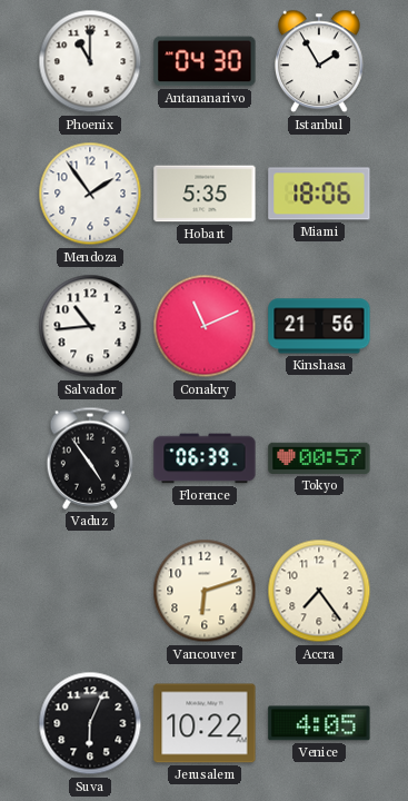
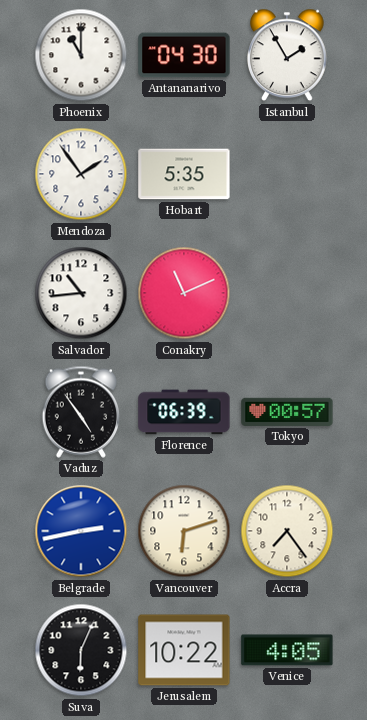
Miami: 18:06 -> none (319, 194)
Kinshasa: 21:56 -> none (319, 326)
Belgrade: none -> 2:43 (81, 531)
